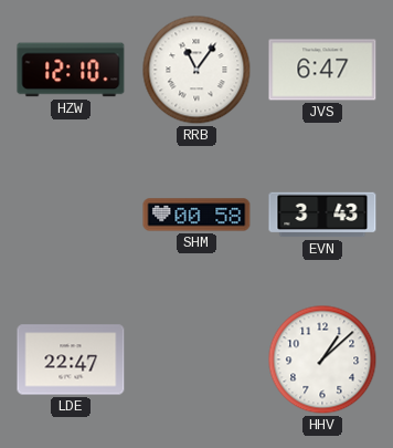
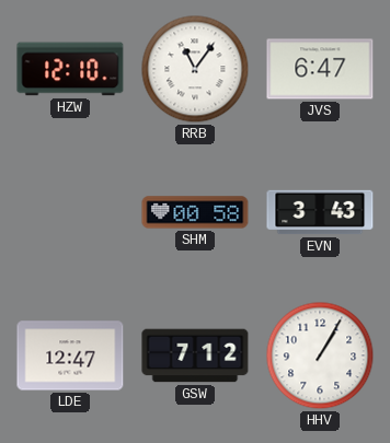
LDE: 22:47 -> 12:47 (70, 355)
GSW: none -> 7:12 (195, 355)
HHV: 1:08 -> 1:05 (320, 355)
